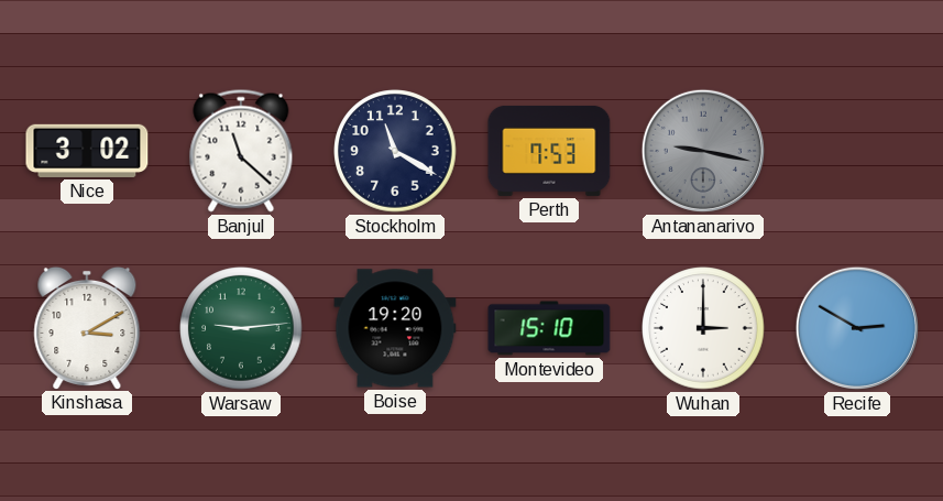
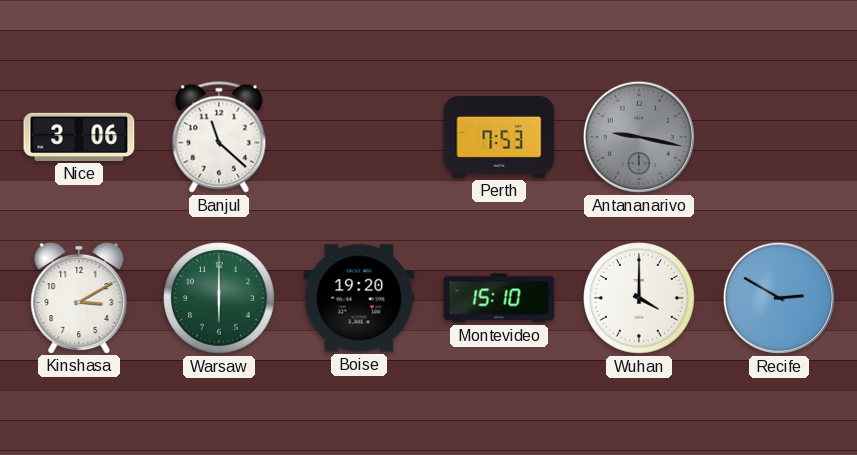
Nice: 3:02 -> 3:06 (79, 137)
Stockholm: 11:20 -> none (395, 151)
Warsaw: 9:14 -> 6:00 (219, 298)
Wuhan: 3:00 -> 4:00 (639, 298)
